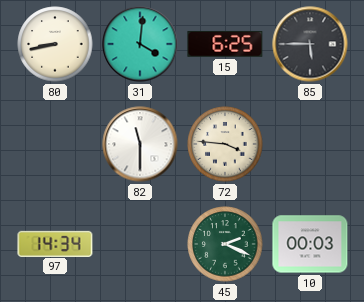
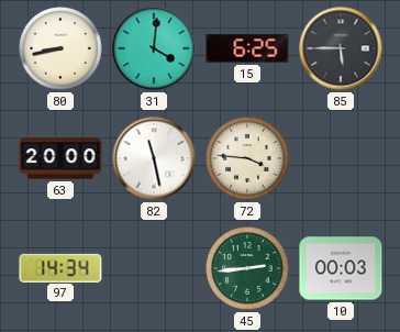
63: none -> 20:00 (60, 158)
82: 11:30 -> 11:28 (154, 158)
45: 2:19 -> 2:44 (247, 268)
